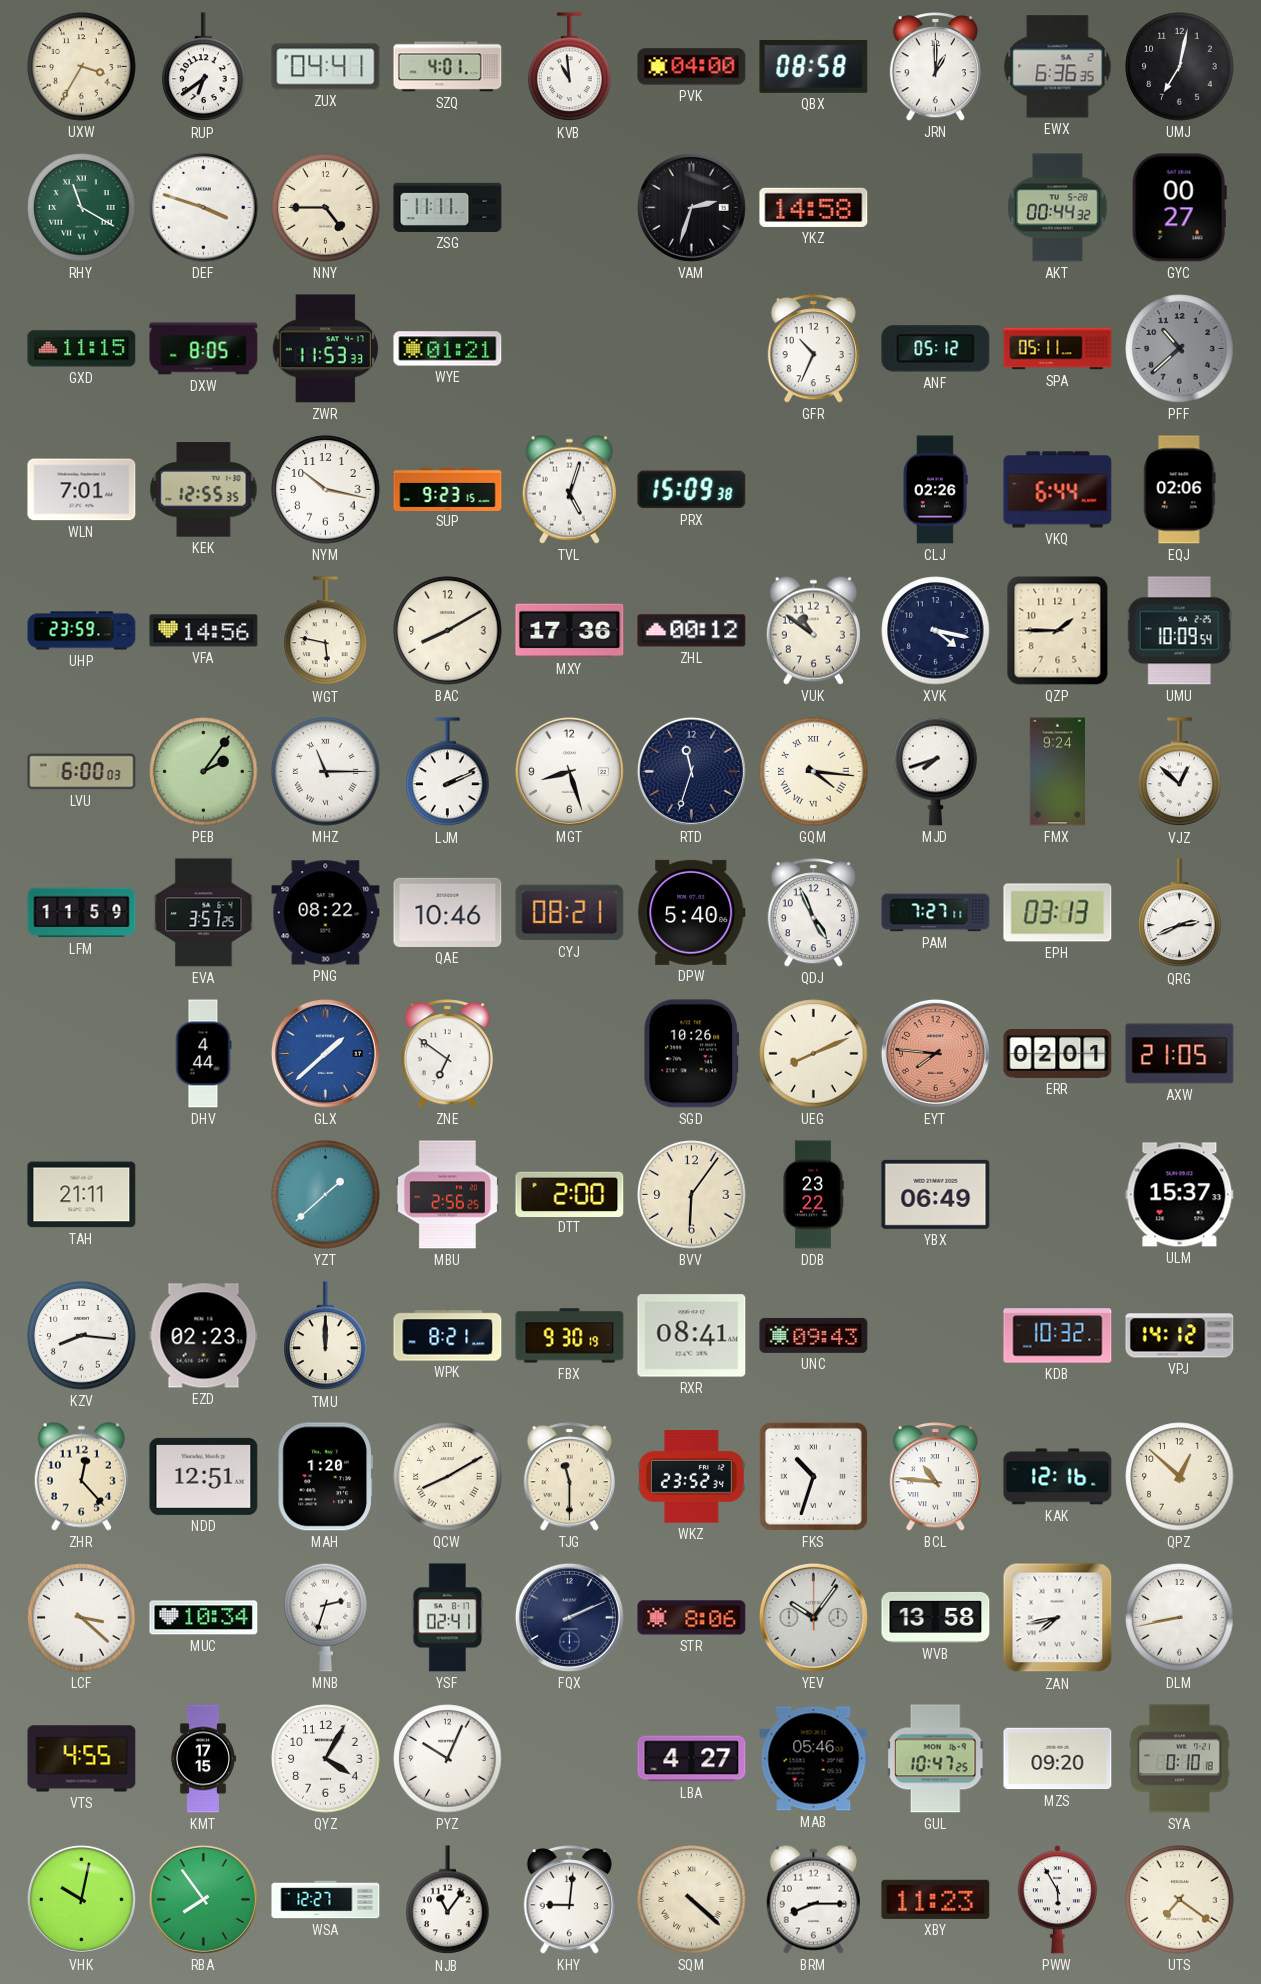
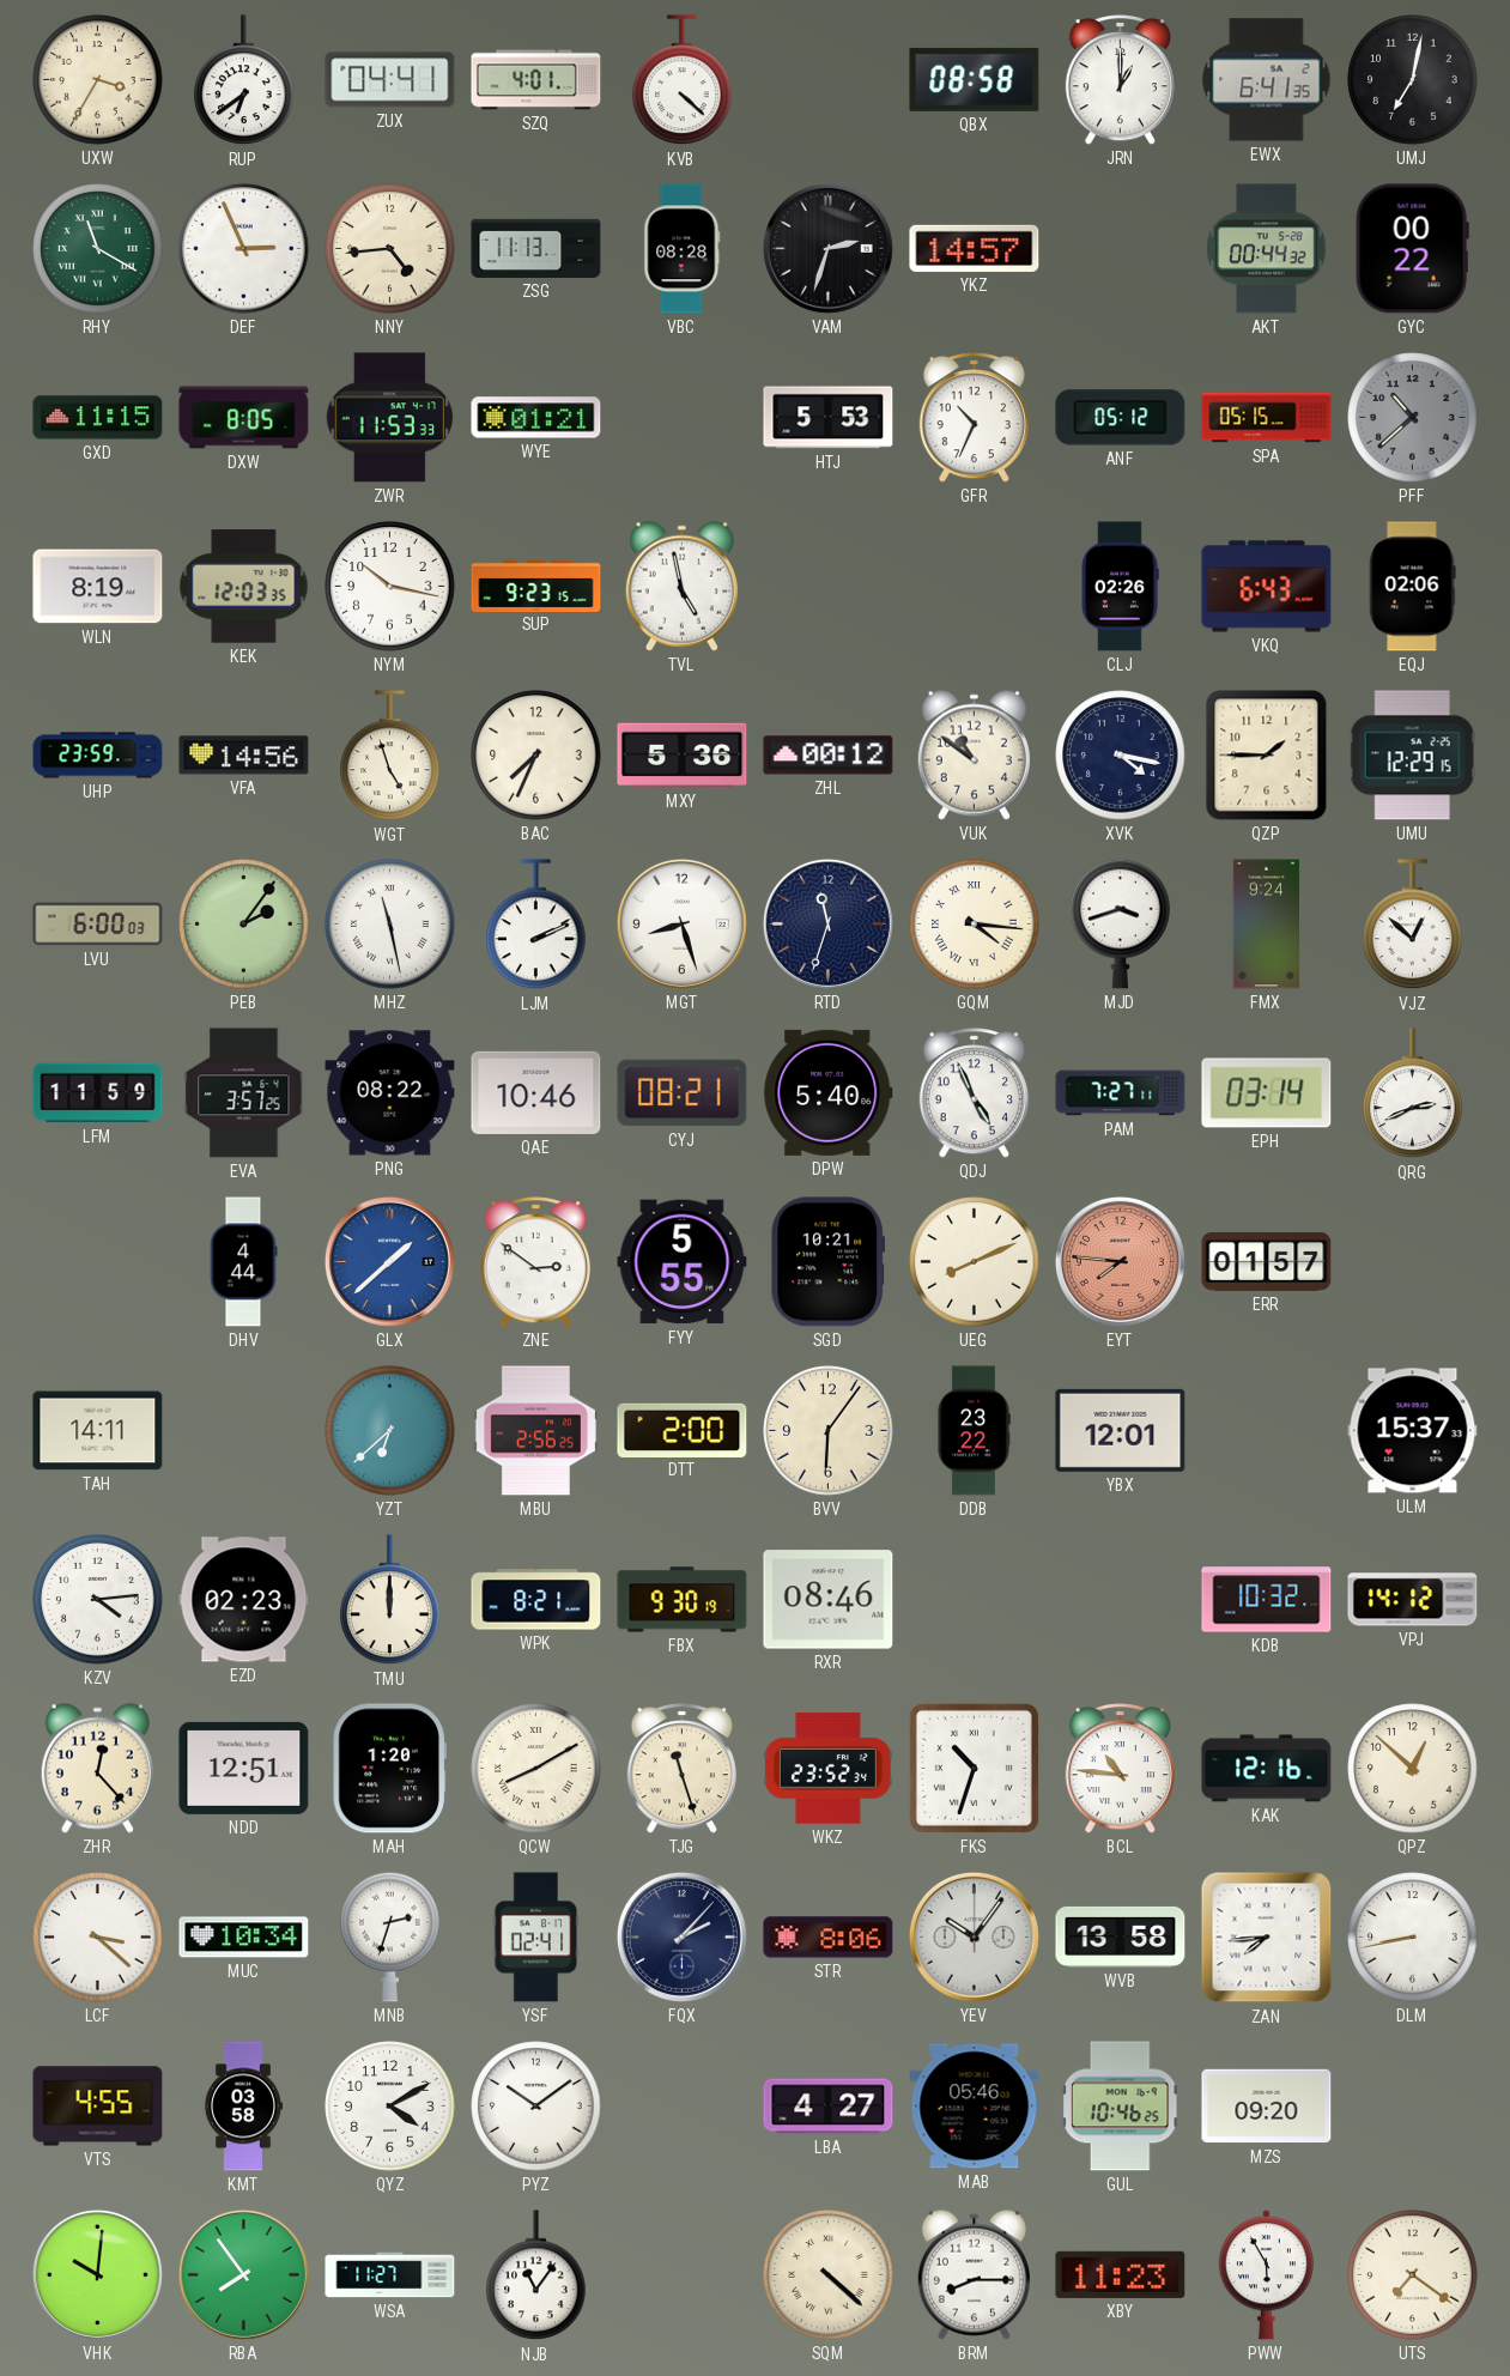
KVB: 10:59 -> 4:22 (683, 80)
PVK: 04:00 -> none (692, 67)
EWX: 6:36 -> 6:41 (1267, 80)
DEF: 3:48 -> 2:56 (244, 249)
NNY: 4:45 -> 4:44 (390, 249)
ZSG: 11:11 -> 11:13 (536, 248)
VBC: none -> 08:28 (683, 249)
YKZ: 14:58 -> 14:57 (975, 248)
GYC: 00:27 -> 00:22 (1412, 249)
HTJ: none -> 5:53 (829, 418)
SPA: 05:11 -> 05:15 (1267, 418)
WLN: 7:01 -> 8:19 (98, 587)
KEK: 12:55 -> 12:03 (244, 587)
TVL: 5:03 -> 4:58 (681, 586)
PRX: 15:09 -> none (692, 490)
VKQ: 6:44 -> 6:43 (1267, 587)
WGT: 5:47 -> 4:57 (390, 756)
BAC: 8:10 -> 7:34 (536, 756)
MXY: 17:36 -> 5:36 (683, 756)
UMU: 10:09 -> 12:29 (1412, 756)
MHZ: 11:15 -> 11:28 (390, 925)
MJD: 7:42 -> 3:42 (1121, 923)
EPH: 03:13 -> 03:14 (1267, 1093)
ZNE: 6:51 -> 2:51 (535, 1262)
FYY: none -> 5:55 (683, 1262)
SGD: 10:26 -> 10:21 (827, 1262)
ERR: 02:01 -> 01:57 (1267, 1262)
AXW: 21:05 -> none (1180, 1054)
TAH: 21:11 -> 14:11 (98, 1431)
YZT: 1:38 -> 6:38 (390, 1431)
YBX: 06:49 -> 12:01 (1121, 1430)
KZV: 8:16 -> 4:14 (98, 1600)
RXR: 08:41 -> 08:46 (829, 1600)
UNC: 09:43 -> none (814, 1335)
TJG: 11:30 -> 11:27 (681, 1769)
FQX: 2:11 -> 2:07 (681, 1936)
ZAN: 7:43 -> 7:44 (1267, 1938)
KMT: 17:15 -> 03:58 (243, 2107)
QYZ: 4:05 -> 4:10 (390, 2107)
PYZ: 10:04 -> 10:09 (536, 2107)
GUL: 10:47 -> 10:46 (1121, 2107)
SYA: 0:10 -> none (1180, 1759)
VHK: 10:02 -> 10:01 (97, 2274)
WSA: 12:27 -> 11:27 (390, 2275)
KHY: 9:01 -> none (569, 1900)
